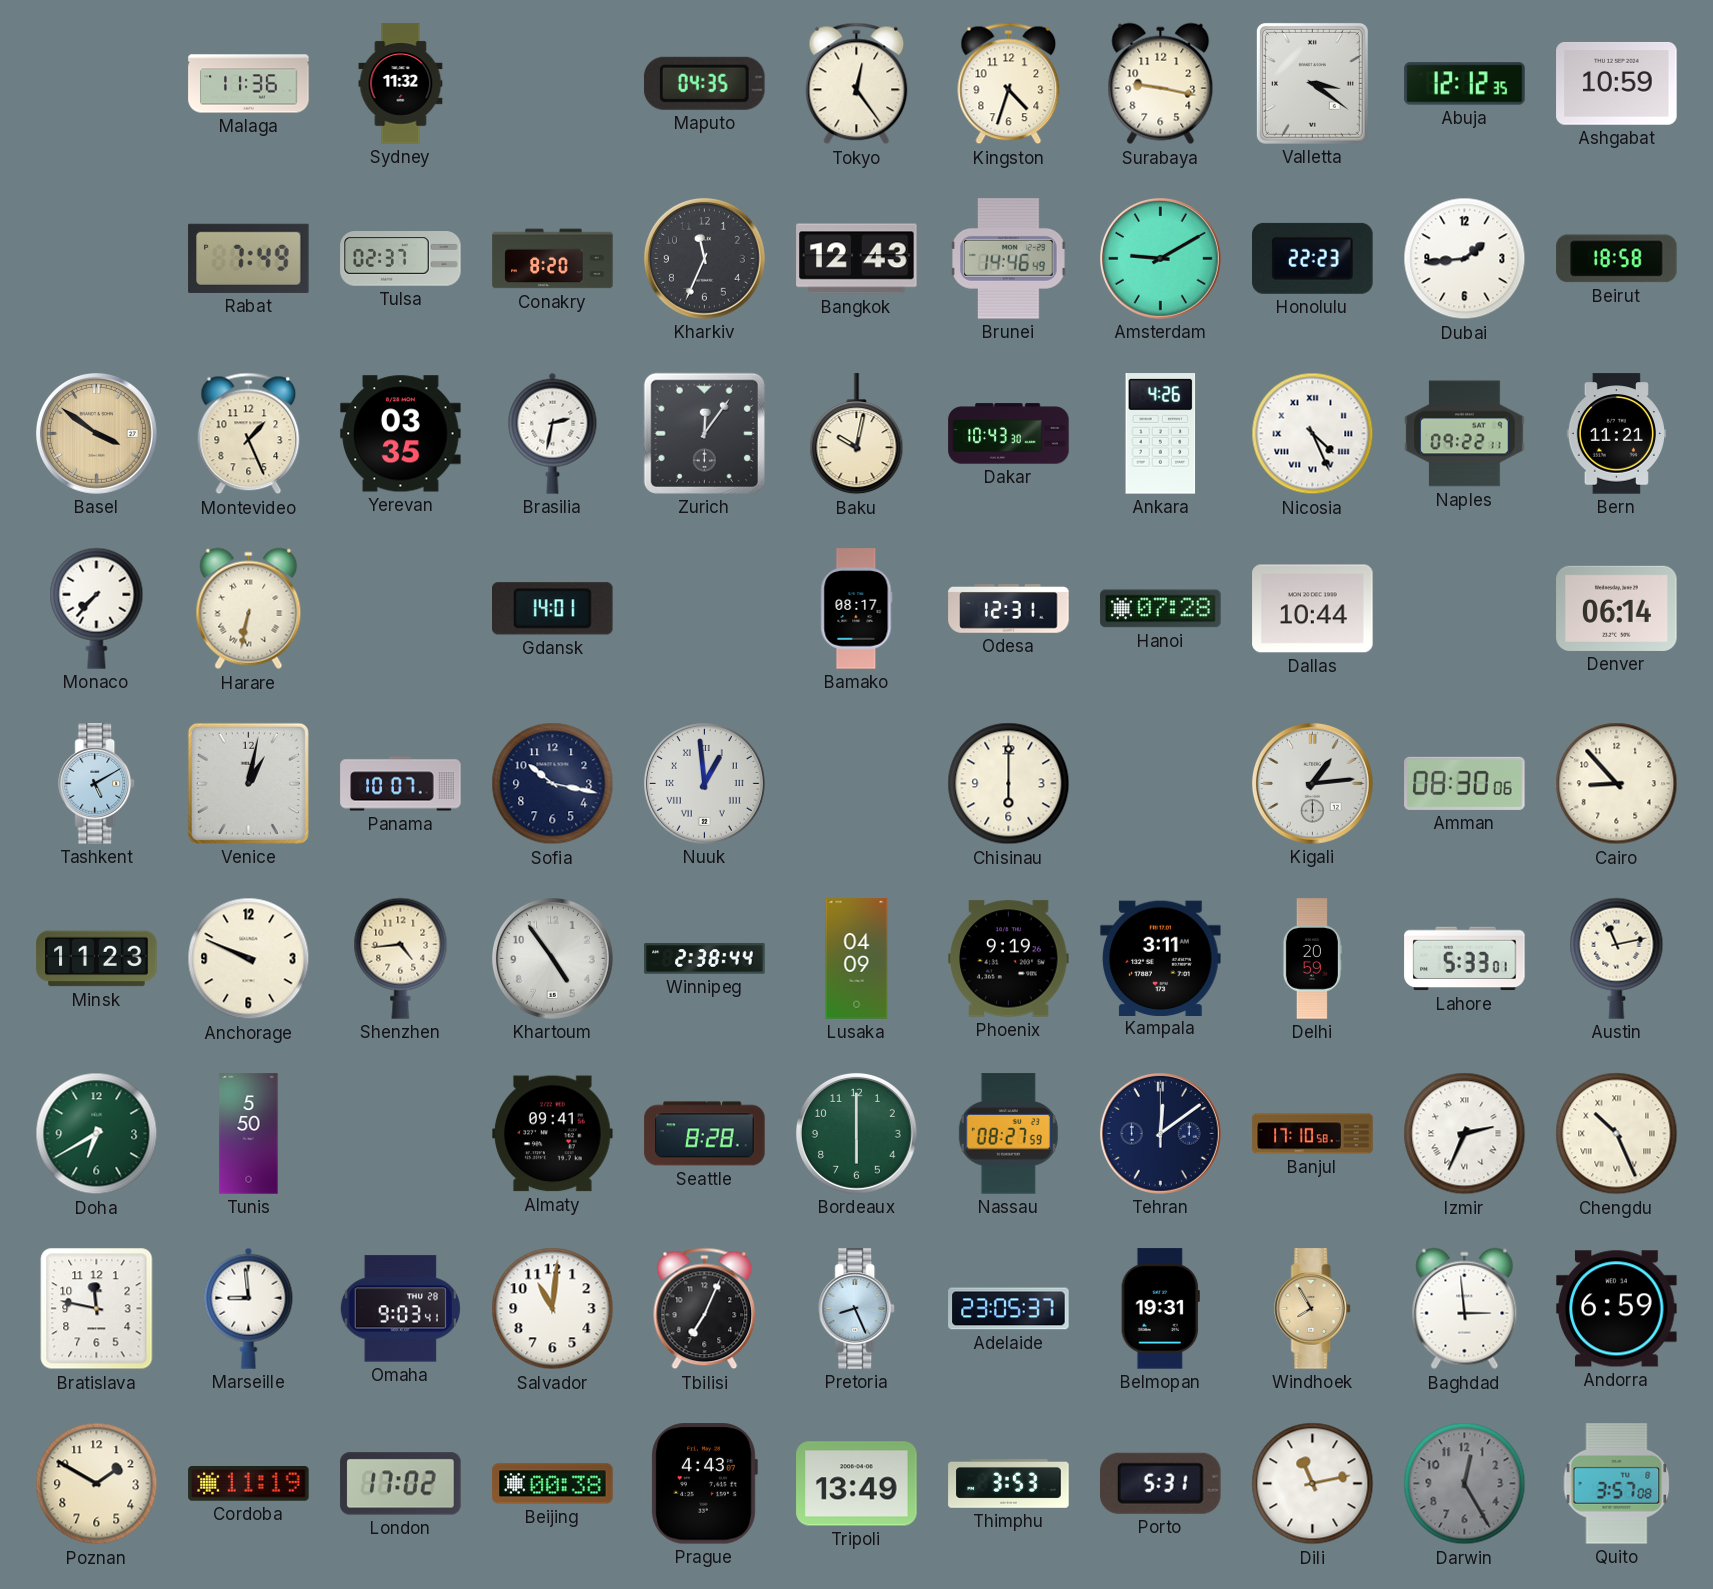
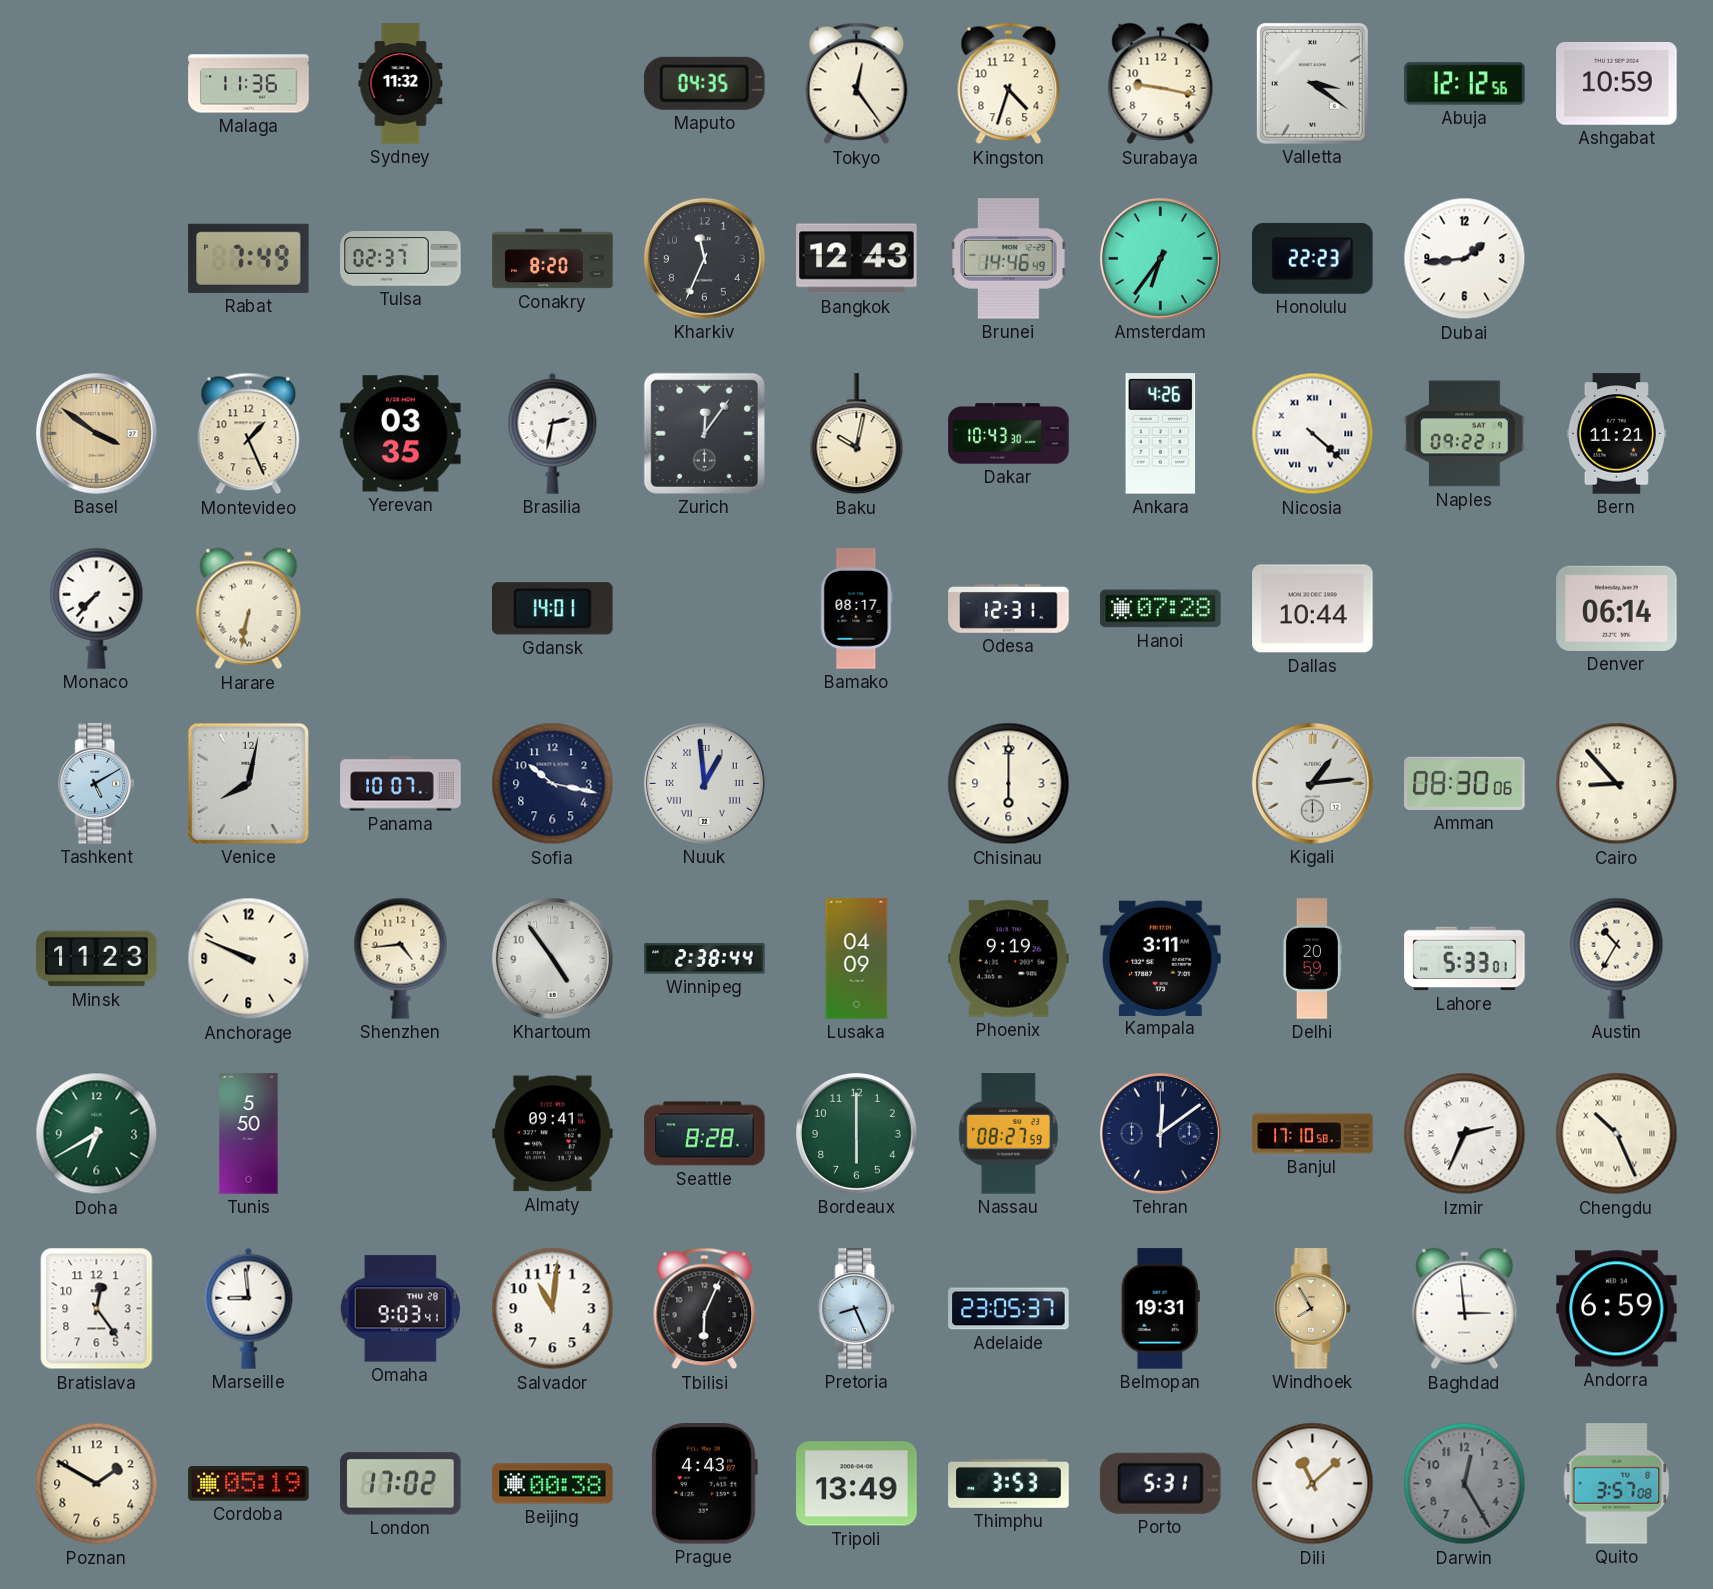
Abuja: 12:12:35 -> 12:12:56 (1465, 84)
Amsterdam: 9:10 -> 6:36 (1160, 258)
Beirut: 18:58 -> none (1617, 259)
Nicosia: 4:26 -> 4:22 (1313, 434)
Venice: 1:02 -> 8:02 (248, 783)
Austin: 11:13 -> 10:35 (1617, 958)
Bratislava: 11:47 -> 12:24 (97, 1309)
Tbilisi: 7:04 -> 6:04 (705, 1309)
Cordoba: 11:19 -> 05:19 (249, 1484)
Dili: 11:13 -> 11:08 (1313, 1484)
